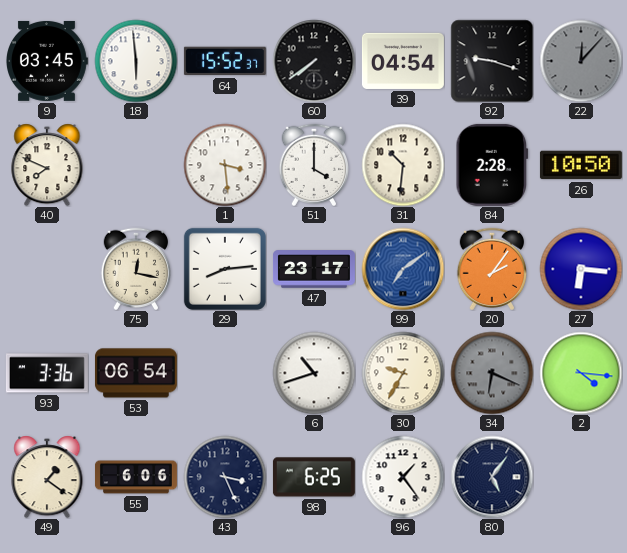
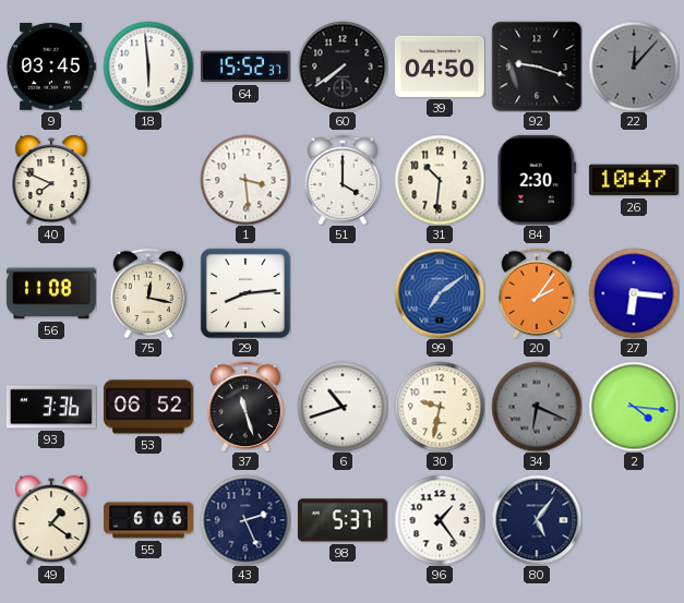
39: 04:54 -> 04:50 (440, 67)
84: 2:28 -> 2:30 (537, 180)
26: 10:50 -> 10:47 (634, 180)
56: none -> 11:08 (51, 293)
47: 23:17 -> none (314, 269)
53: 06:54 -> 06:52 (148, 407)
37: none -> 11:27 (245, 406)
30: 9:35 -> 9:32 (440, 407)
43: 3:26 -> 2:26 (245, 520)
98: 6:25 -> 5:37 (343, 520)
